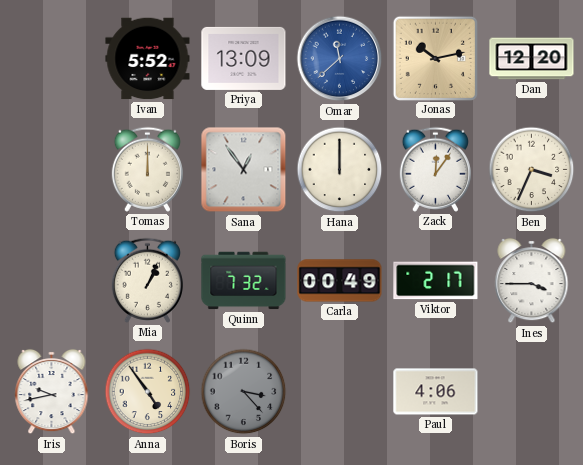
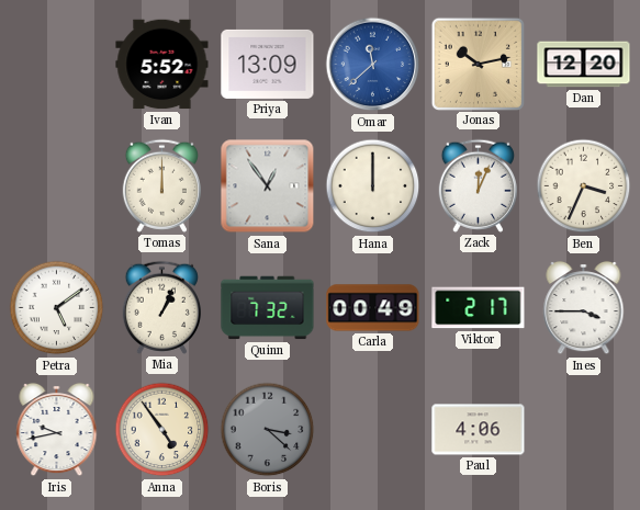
Zack: 12:06 -> 12:04 (478, 185)
Petra: none -> 5:09 (57, 308)
Boris: 3:23 -> 3:22 (268, 430)
